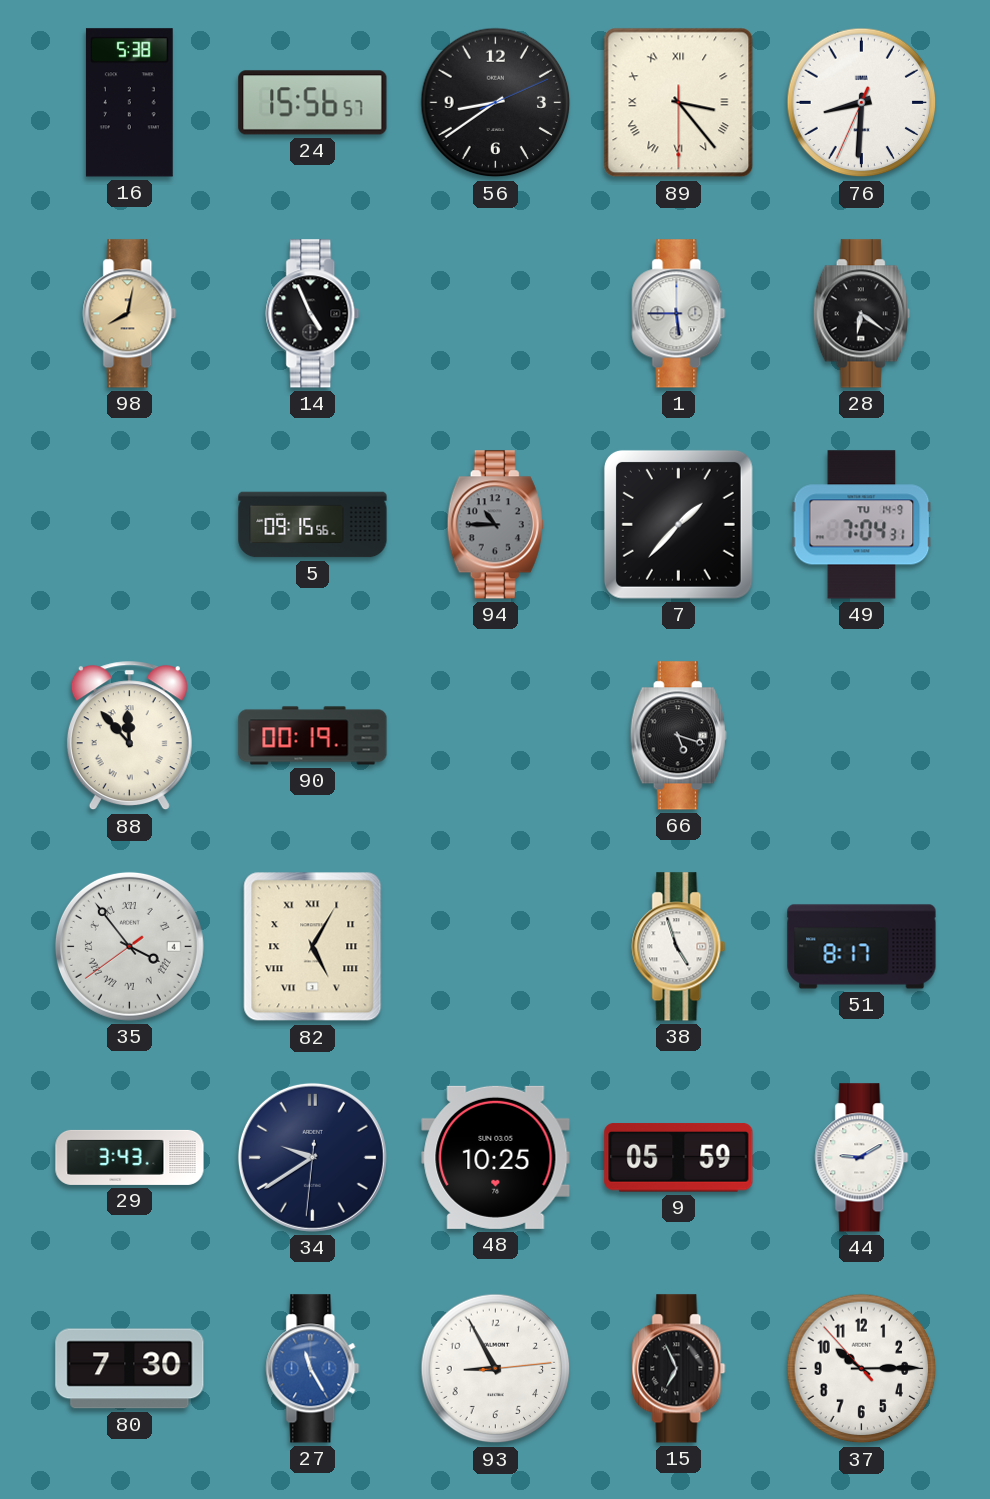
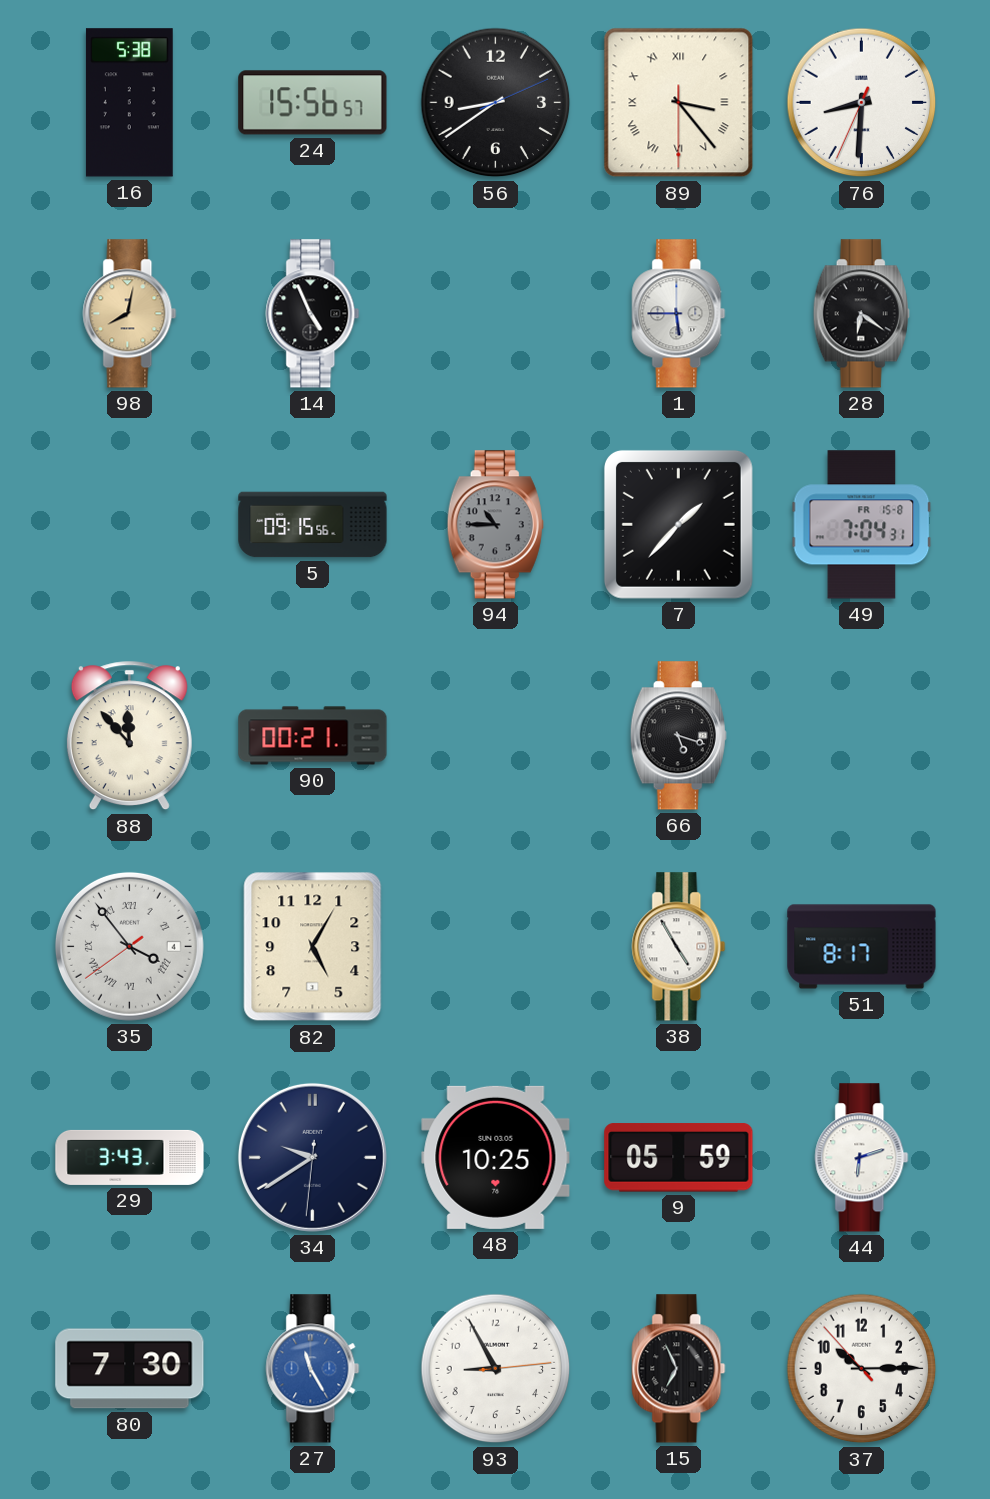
49 date: TU 14-9 -> FR 15-8 (862, 525)
90: 00:19 -> 00:21 (313, 736)
82 numerals: Roman -> Arabic (313, 947)
38: 4:57 -> 4:55 (679, 947)
44: 9:10 -> 6:12 (862, 1158)
